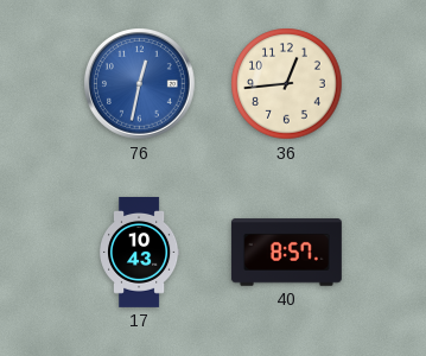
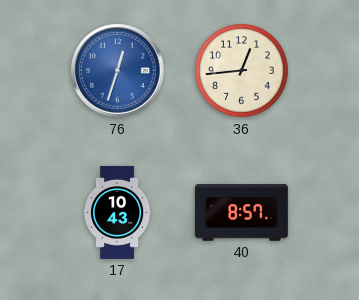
76: 12:32 -> 12:33 (118, 71)
